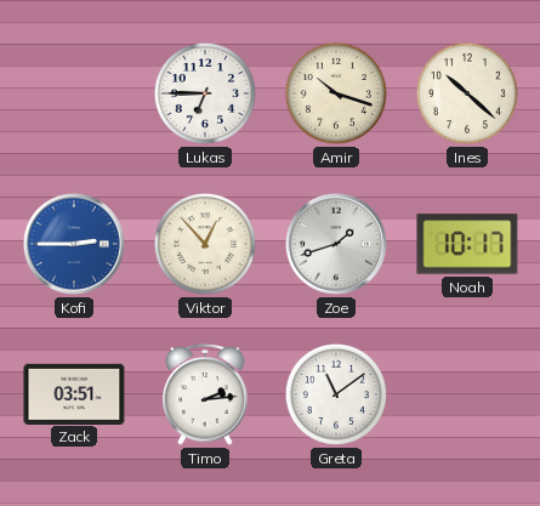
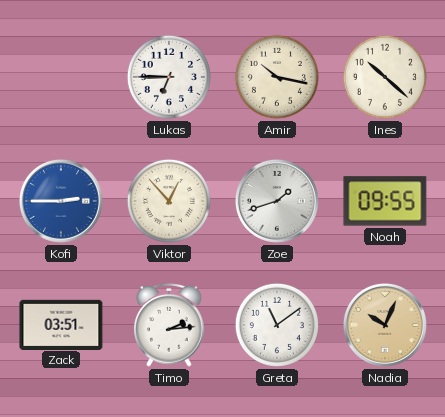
Amir: 10:18 -> 10:17 (277, 77)
Noah: 10:17 -> 09:55 (385, 201)
Nadia: none -> 10:04 (385, 325)
